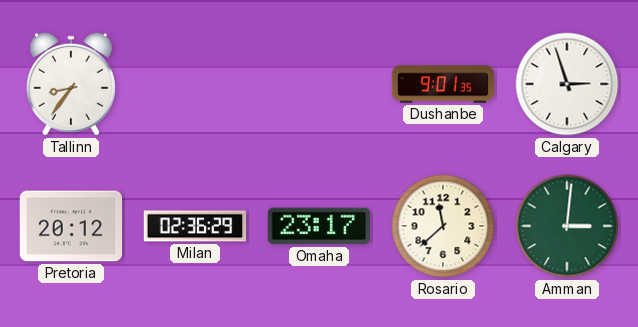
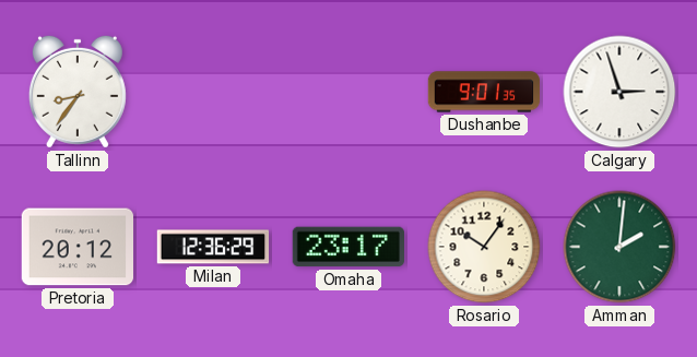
Milan: 02:36 -> 12:36 (213, 247)
Rosario: 11:38 -> 10:06 (484, 247)
Amman: 3:01 -> 2:01 (619, 247)
